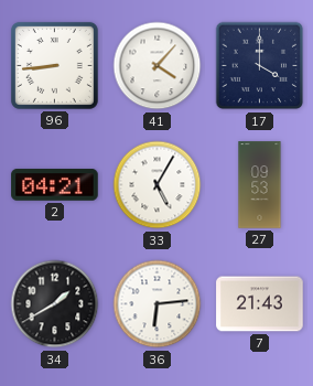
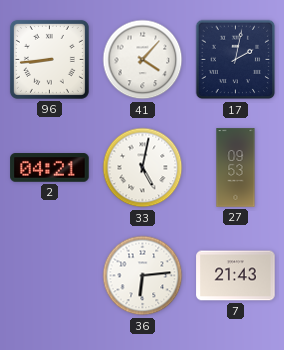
17: 4:00 -> 2:02 (236, 60)
33: 5:05 -> 5:02 (143, 168)
34: 1:40 -> none (55, 304)
